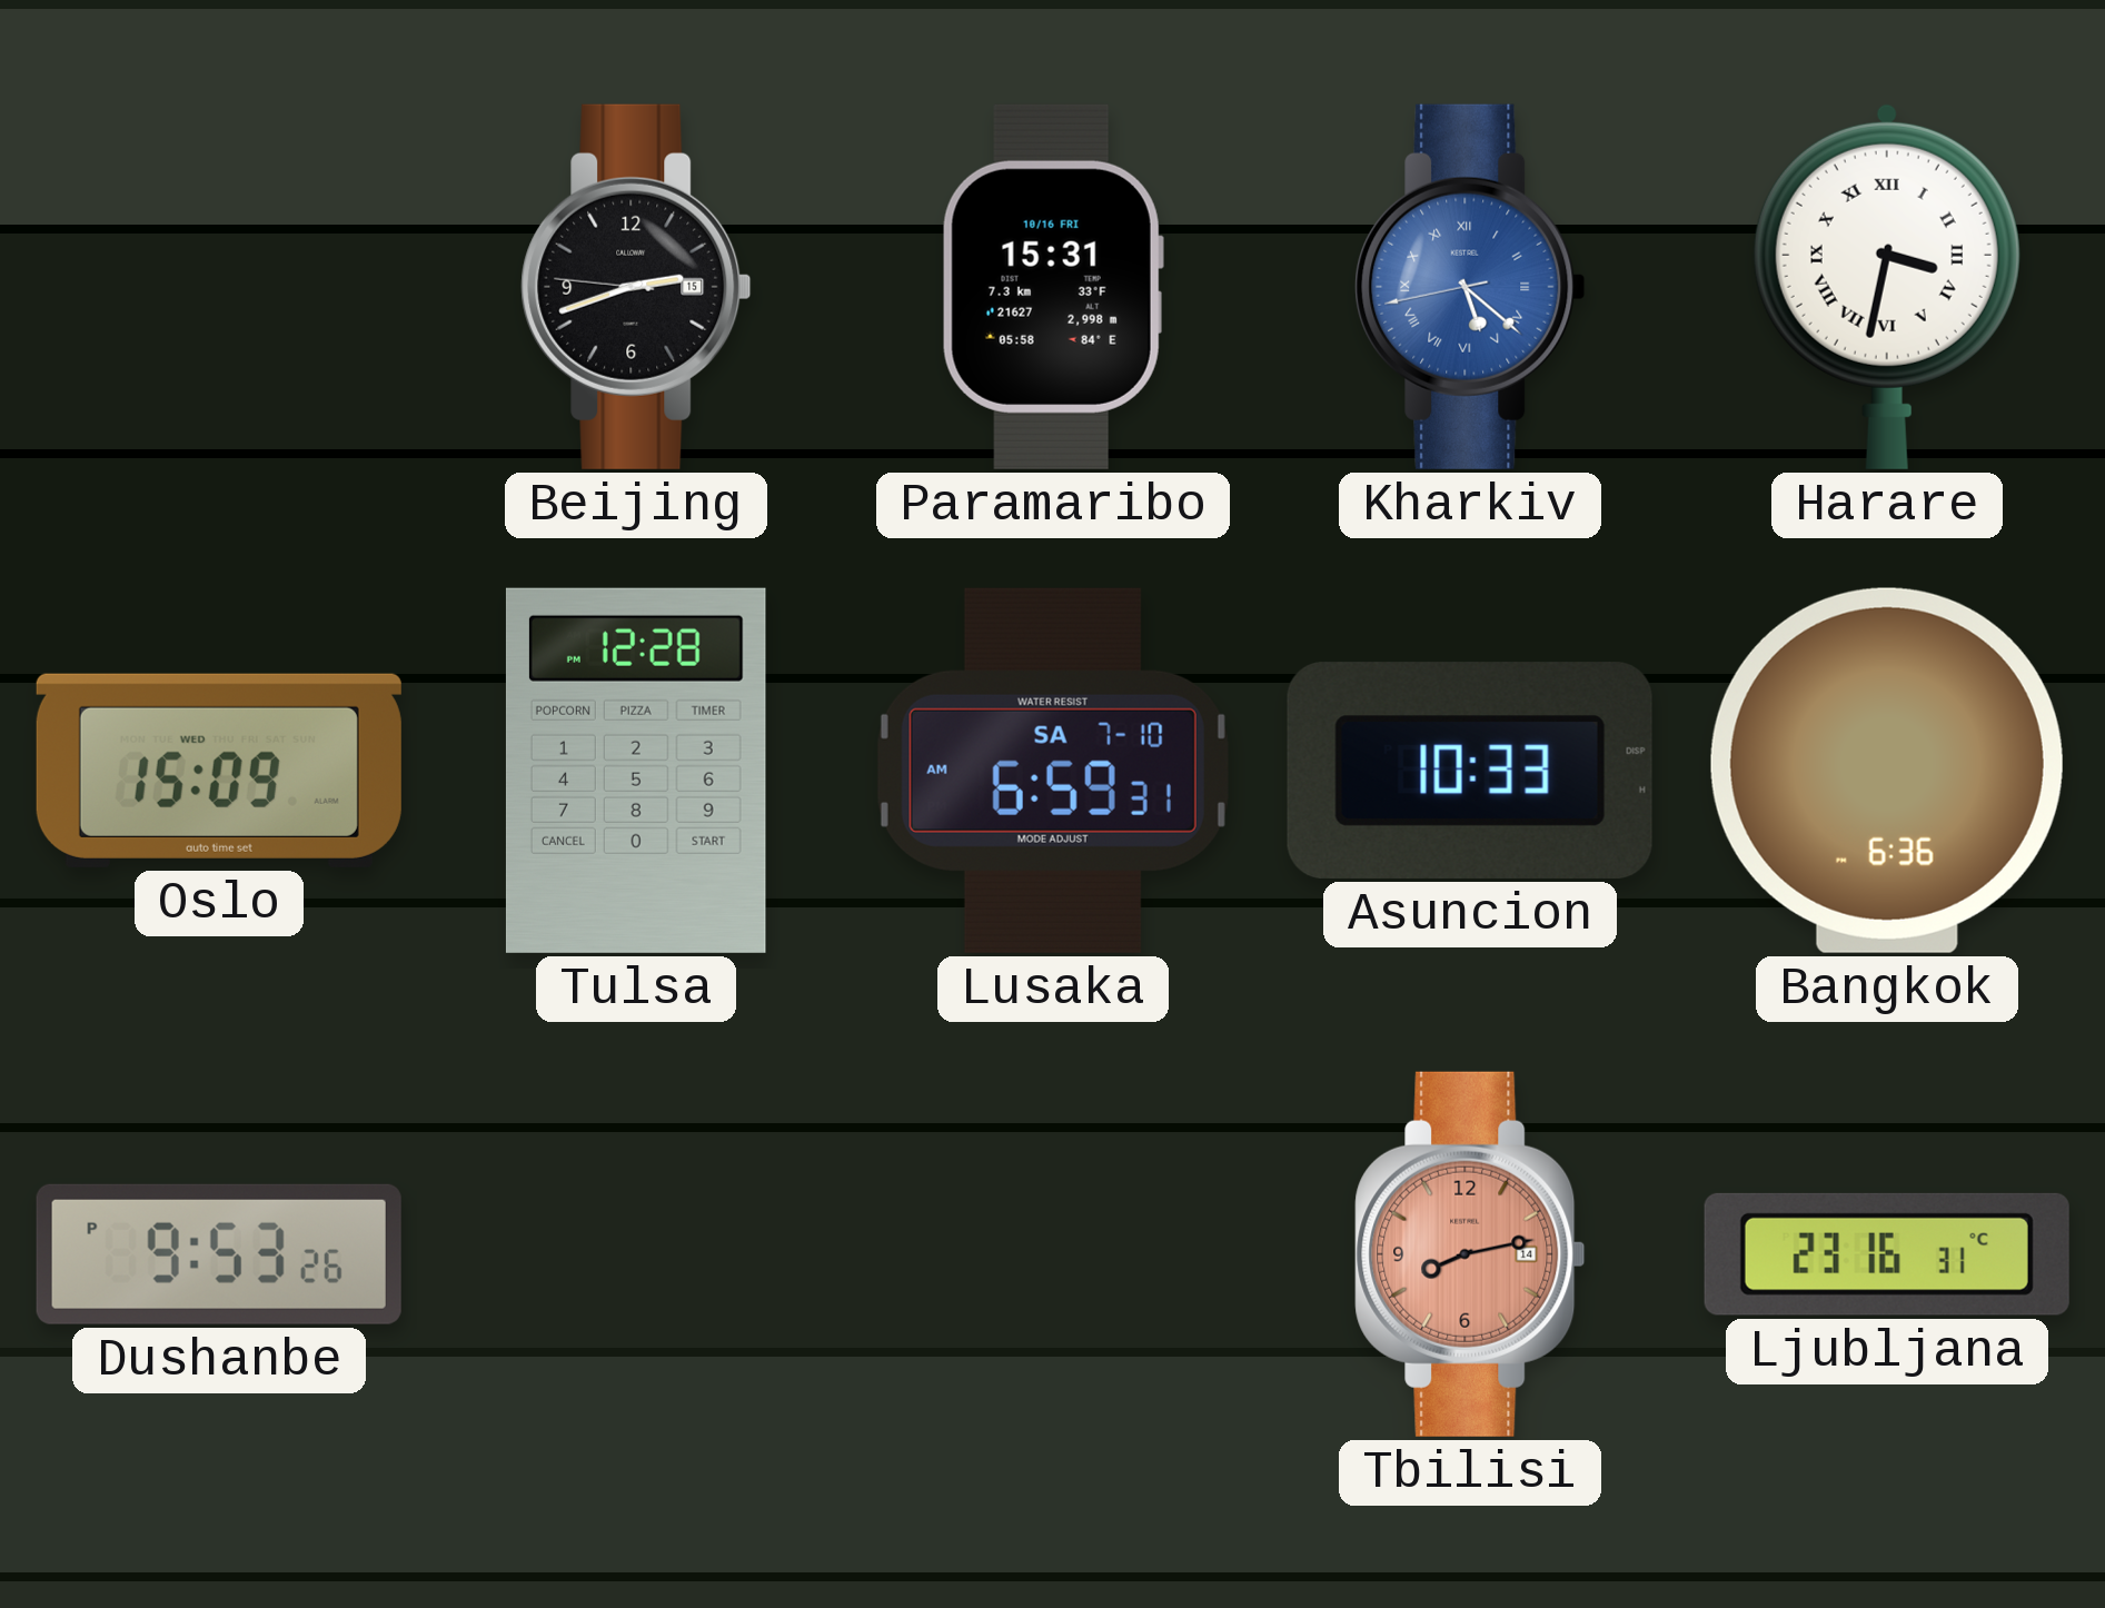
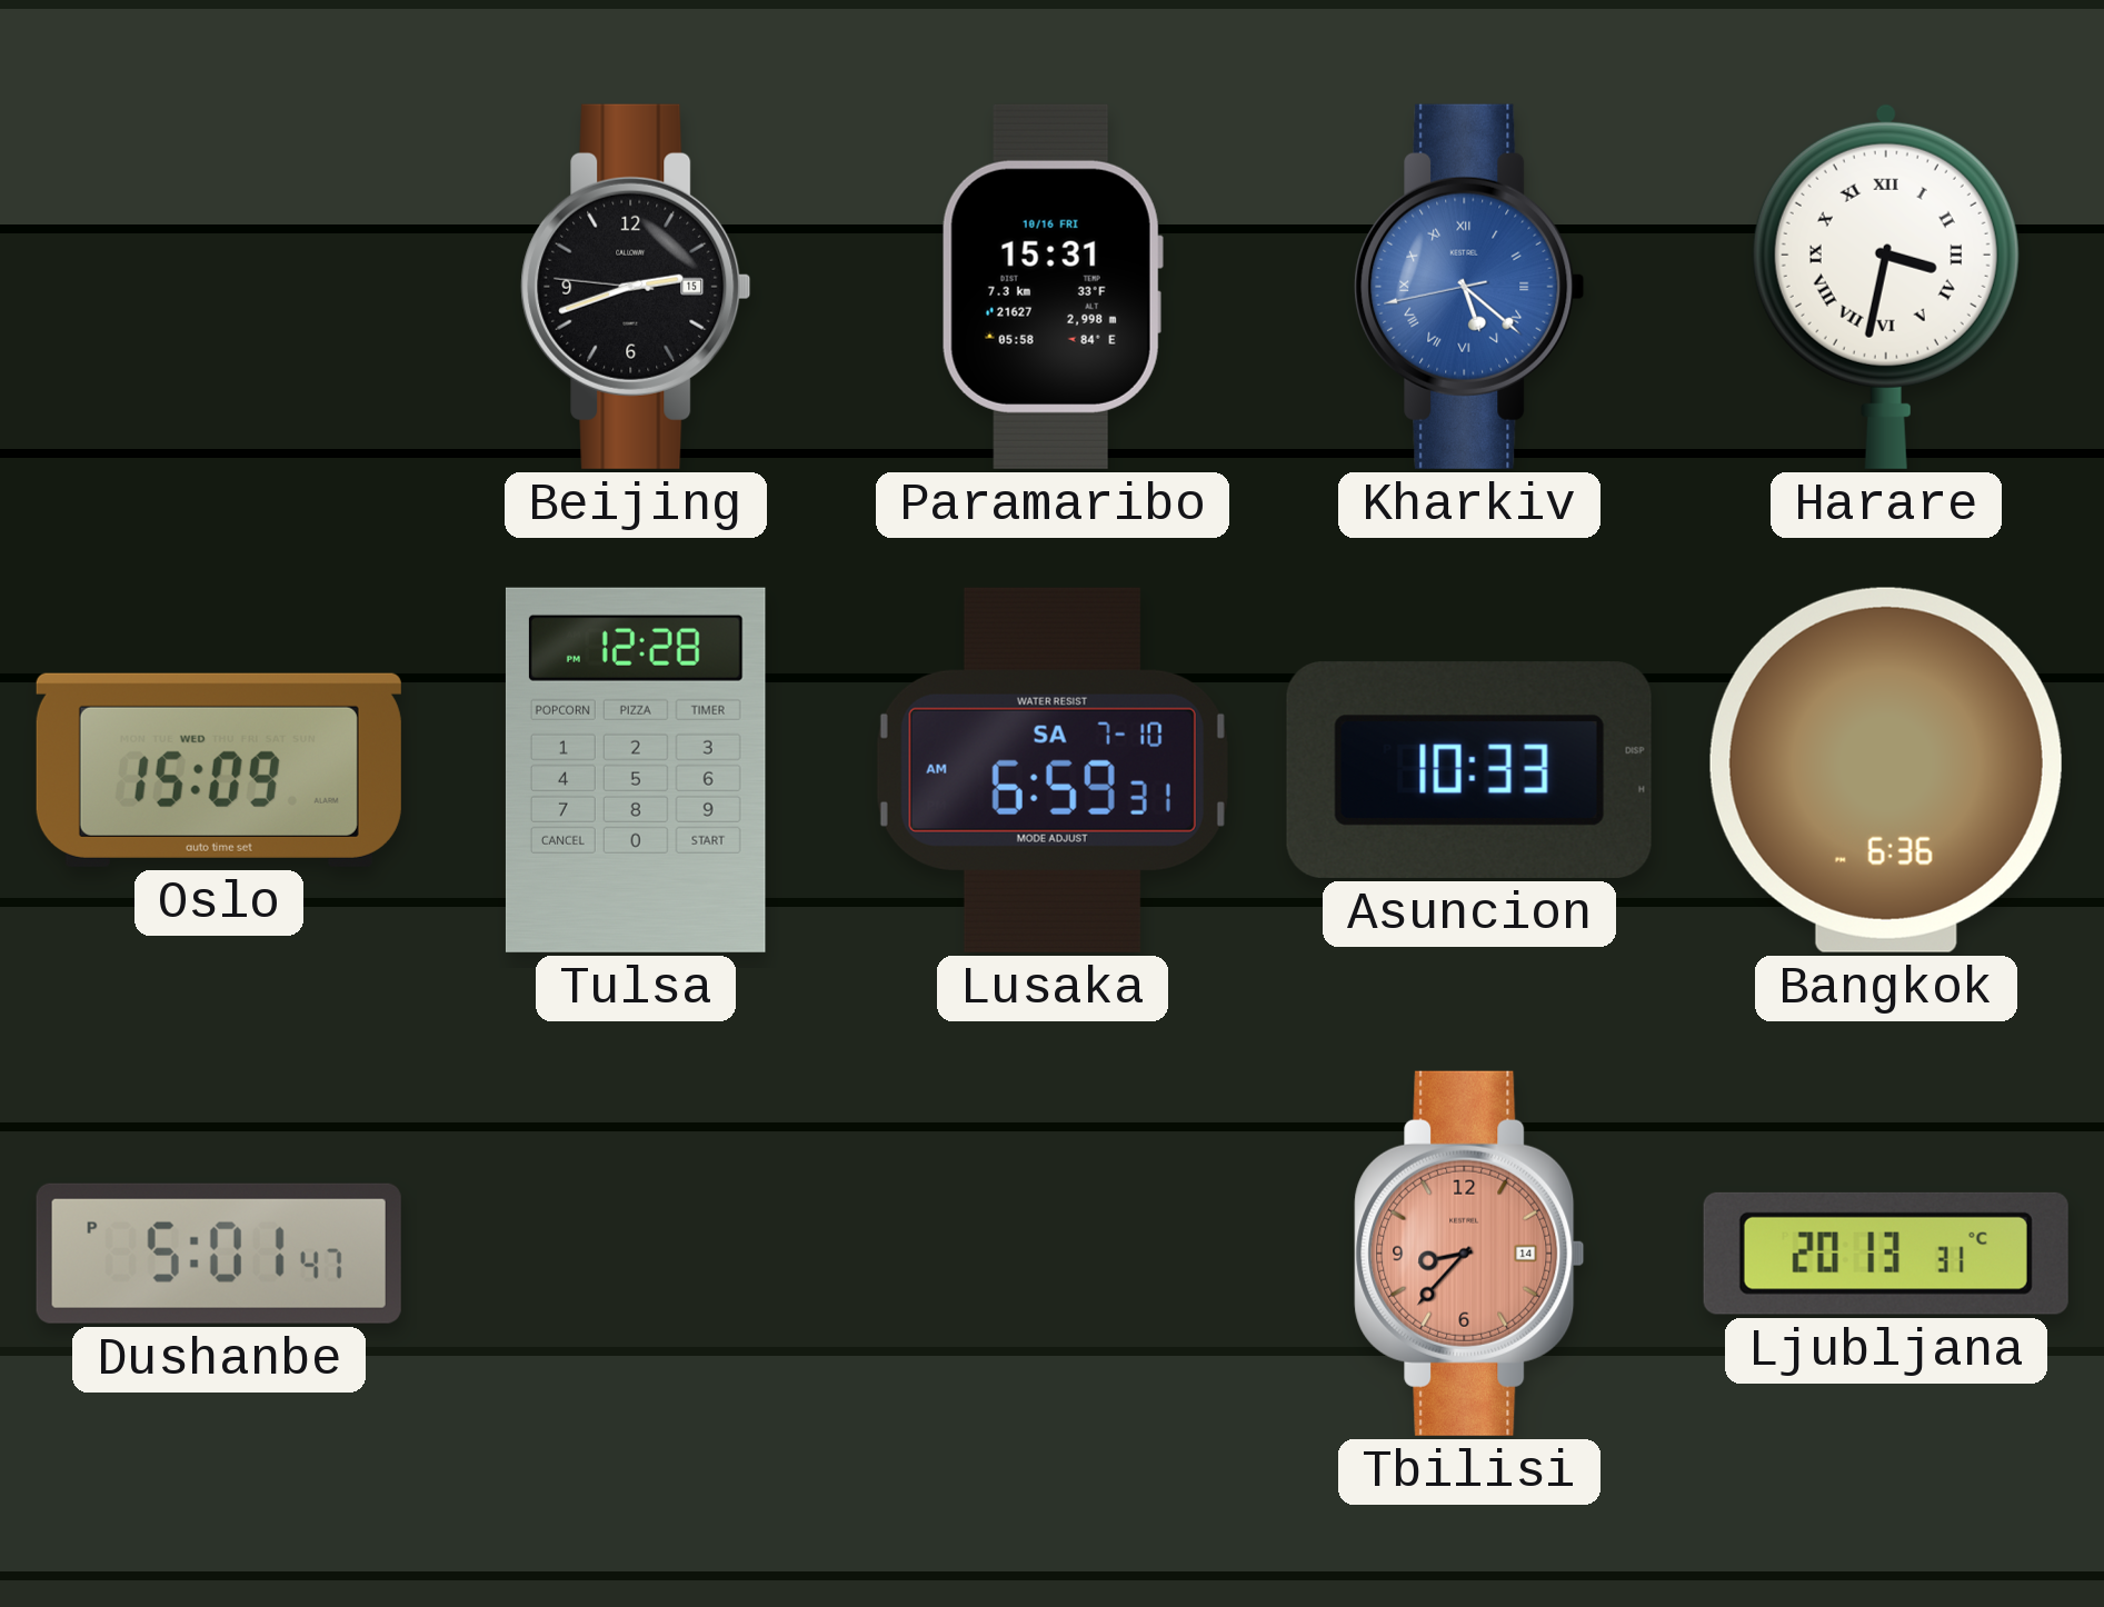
Dushanbe: 9:53 -> 5:01 (219, 1254)
Tbilisi: 8:13 -> 8:37 (1469, 1254)
Ljubljana: 23:16 -> 20:13 (1886, 1254)
